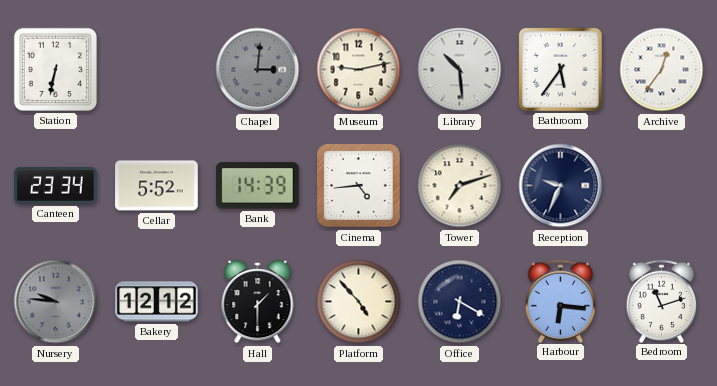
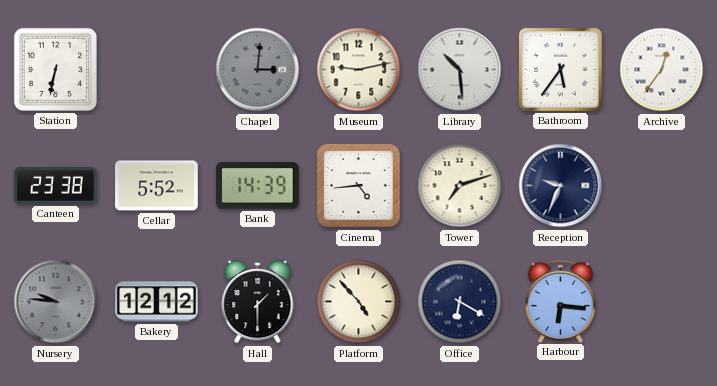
Canteen: 23:34 -> 23:38 (56, 186)
Bedroom: 11:12 -> none (662, 301)
